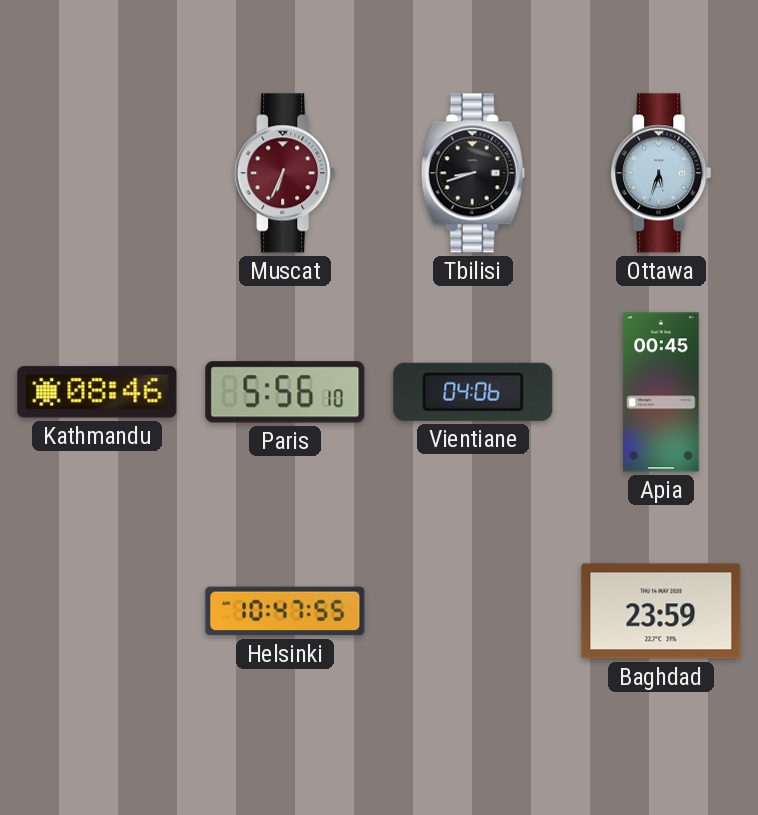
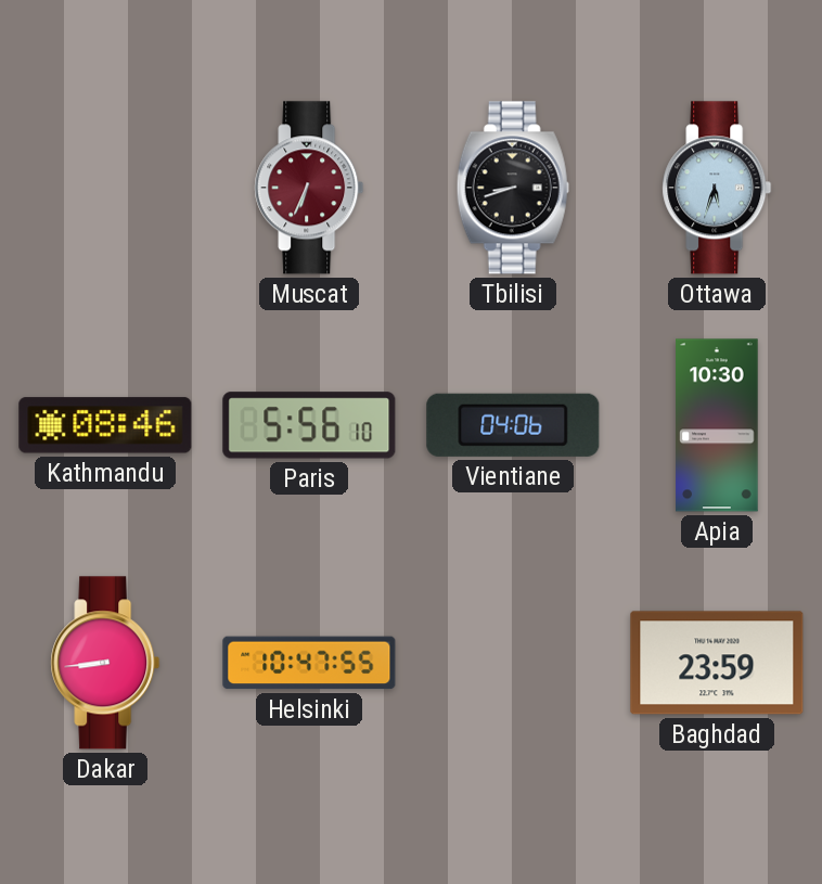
Apia: 00:45 -> 10:30 (717, 425)
Dakar: none -> 8:44 (105, 663)
